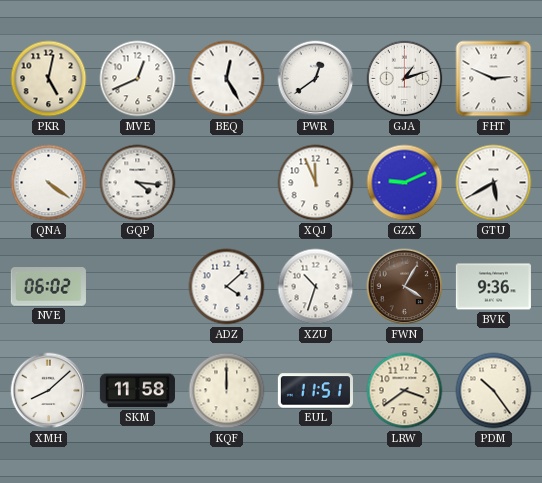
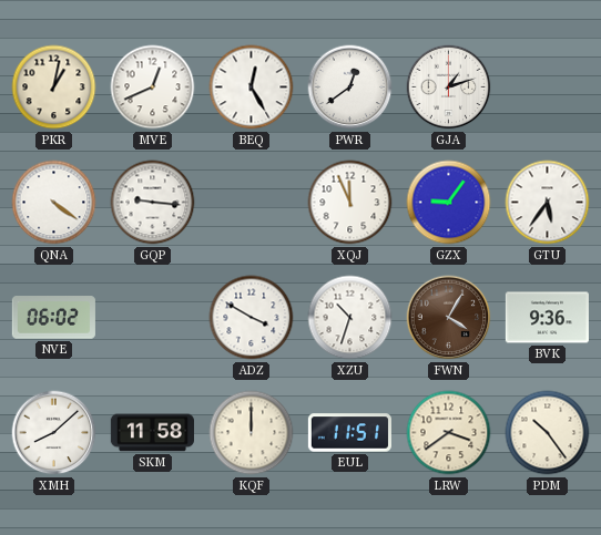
PKR: 5:02 -> 1:02 (54, 88)
FHT: 2:49 -> none (494, 79)
GQP: 4:16 -> 9:16 (153, 203)
GZX: 9:11 -> 9:06 (449, 203)
GTU: 5:40 -> 5:36 (548, 203)
ADZ: 4:08 -> 3:50 (252, 318)
